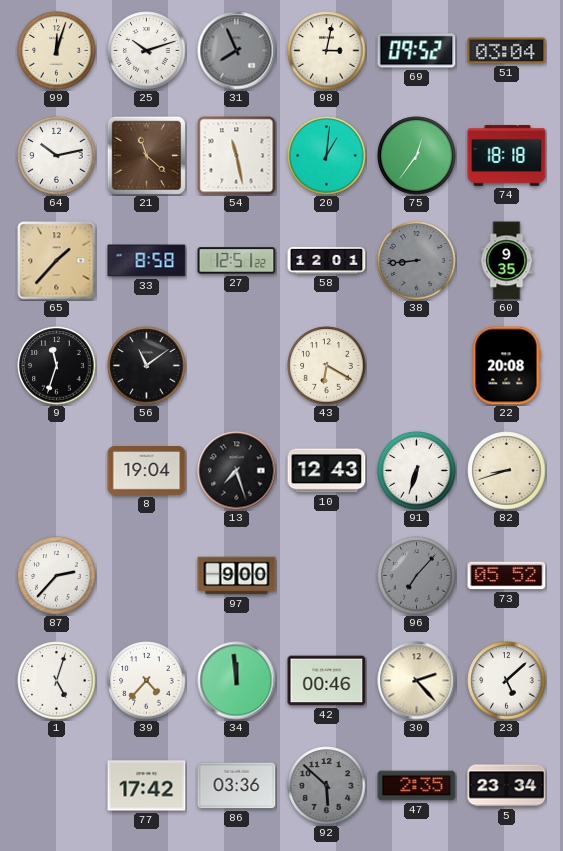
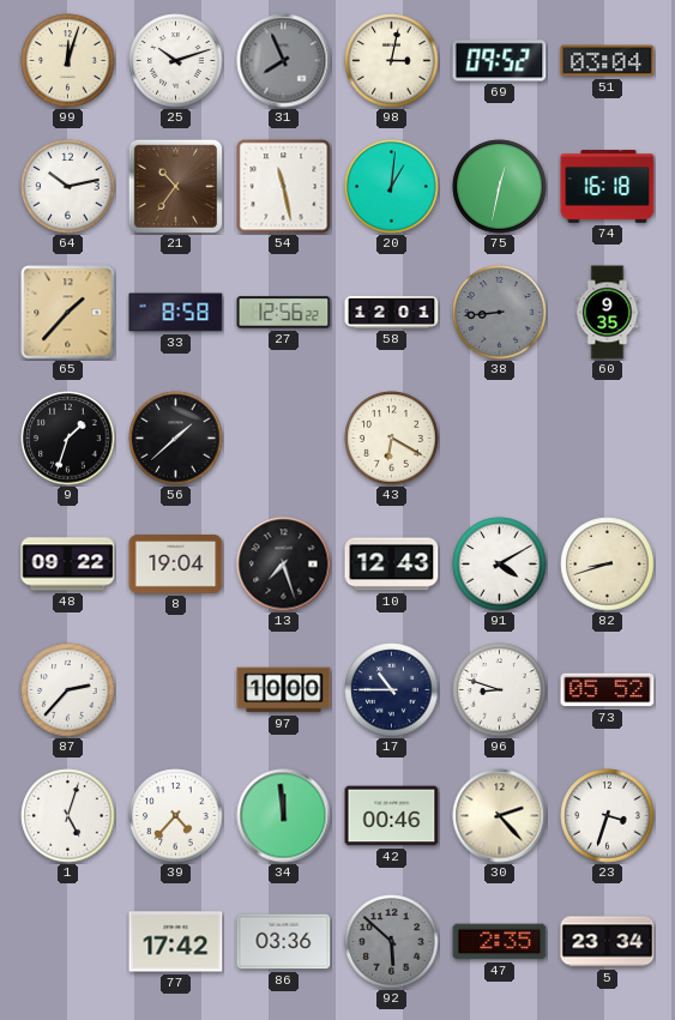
21: 11:22 -> 10:36 (175, 186)
75: 12:36 -> 12:32 (500, 187)
74: 18:18 -> 16:18 (608, 187)
27: 12:51 -> 12:56 (284, 313)
9: 11:33 -> 1:33 (68, 439)
56: 11:09 -> 1:38 (176, 439)
22: 20:08 -> none (506, 366)
48: none -> 09:22 (68, 565)
91: 6:33 -> 4:10 (500, 565)
97: 9:00 -> 10:00 (284, 690)
17: none -> 10:45 (392, 690)
96: 7:07 -> 8:48 (500, 690)
96 dial: grey -> white (500, 690)
23: 5:08 -> 3:33 (608, 816)
